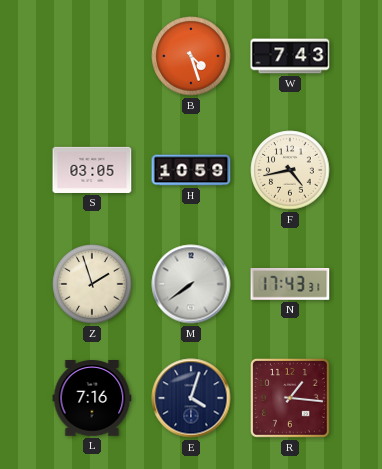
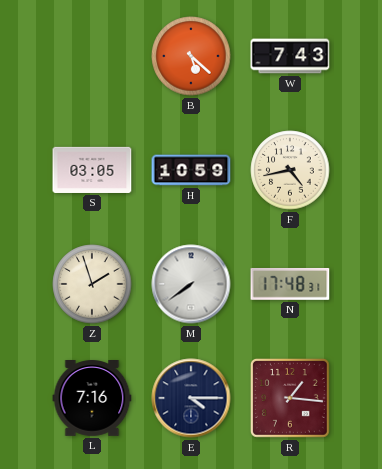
B: 4:27 -> 5:22 (191, 56)
N: 17:43 -> 17:48 (290, 284)
E: 4:03 -> 4:15 (191, 398)
